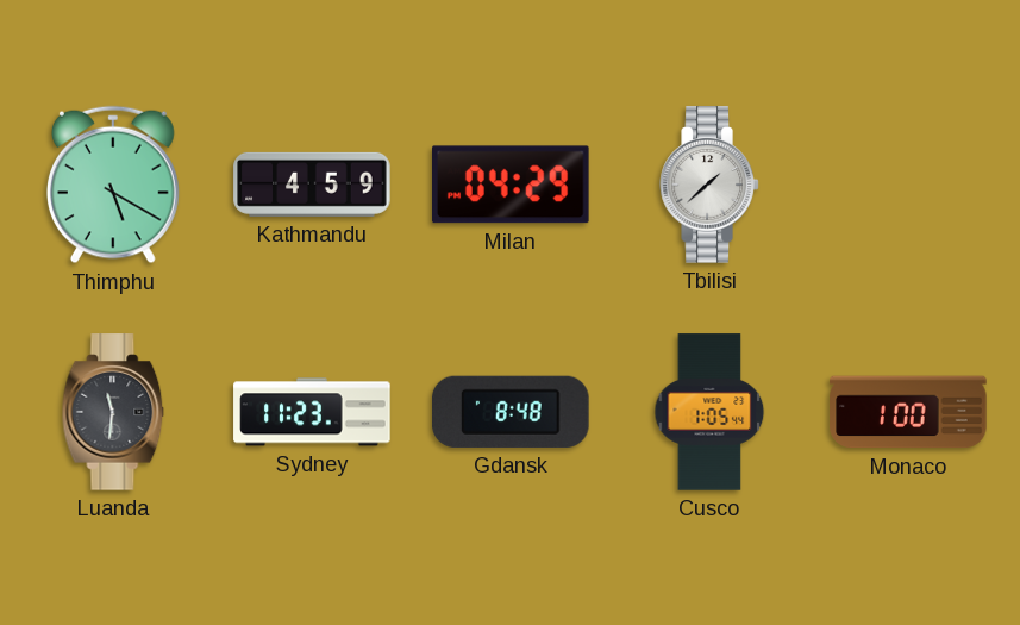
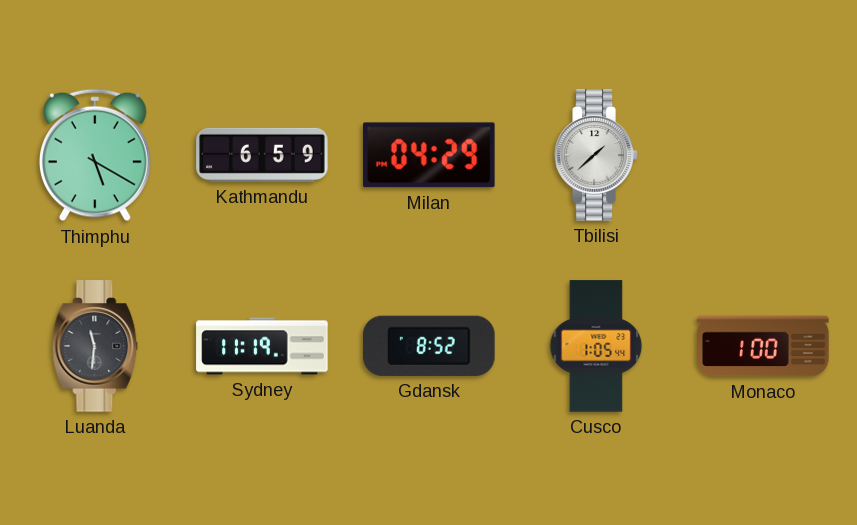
Kathmandu: 4:59 -> 6:59 (262, 155)
Sydney: 11:23 -> 11:19 (262, 346)
Gdansk: 8:48 -> 8:52 (429, 346)
